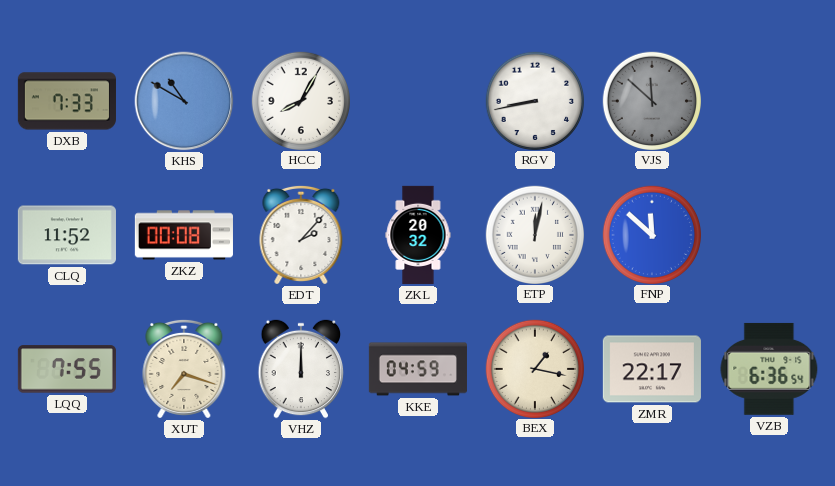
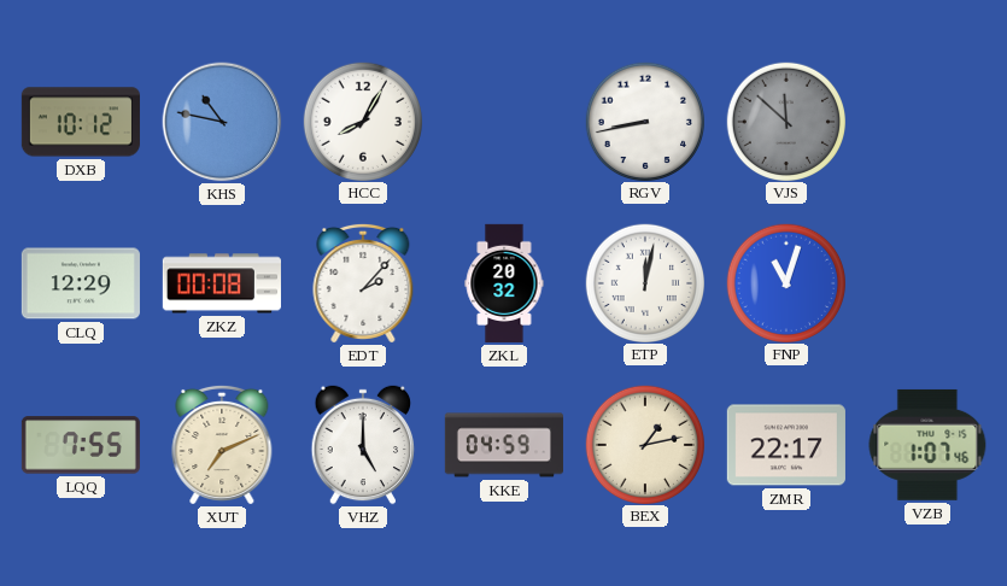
DXB: 7:33 -> 10:12 (81, 122)
KHS: 10:50 -> 10:47 (222, 122)
CLQ: 11:52 -> 12:29 (81, 283)
FNP: 11:52 -> 11:03 (785, 282)
XUT: 7:18 -> 7:11 (222, 445)
VHZ: 12:00 -> 5:00 (363, 445)
BEX: 1:17 -> 1:13 (644, 444)
VZB: 6:36 -> 1:07 (927, 445)
